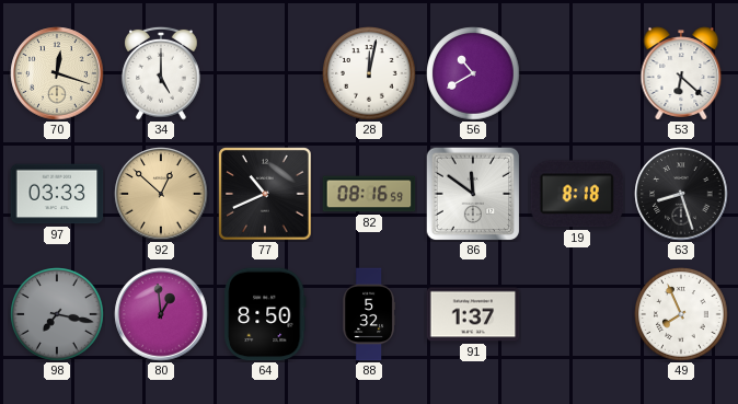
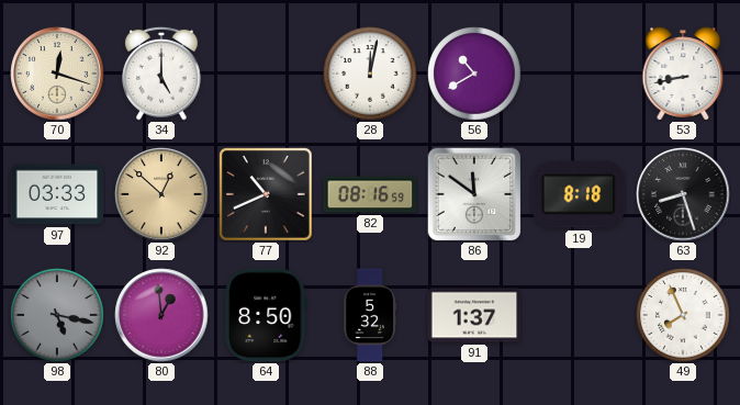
53: 6:22 -> 8:43 (683, 74)
98: 7:17 -> 5:17 (57, 315)
